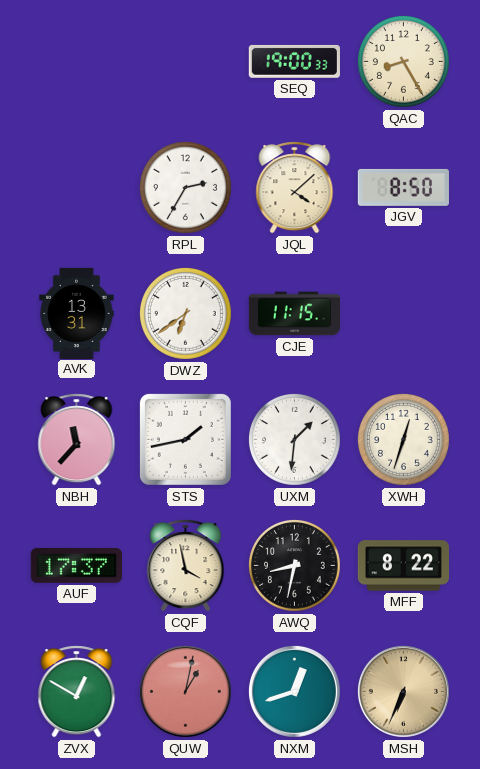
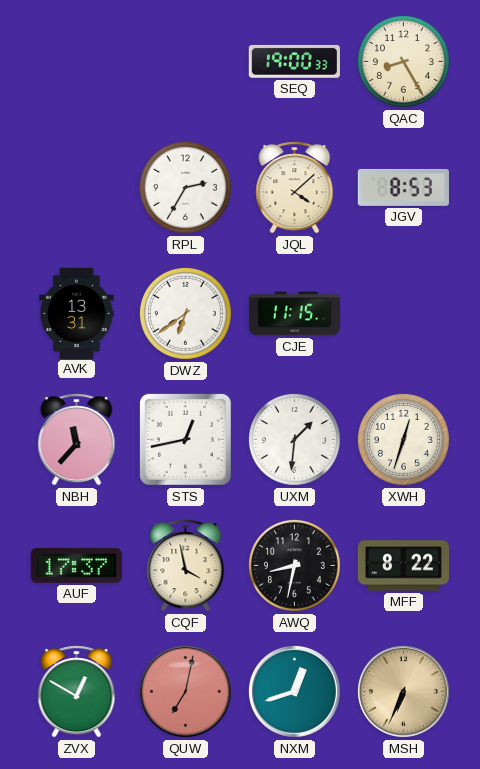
JGV: 8:50 -> 8:53 (403, 187)
STS: 1:43 -> 12:43 (185, 439)
QUW: 1:02 -> 7:02 (185, 691)
